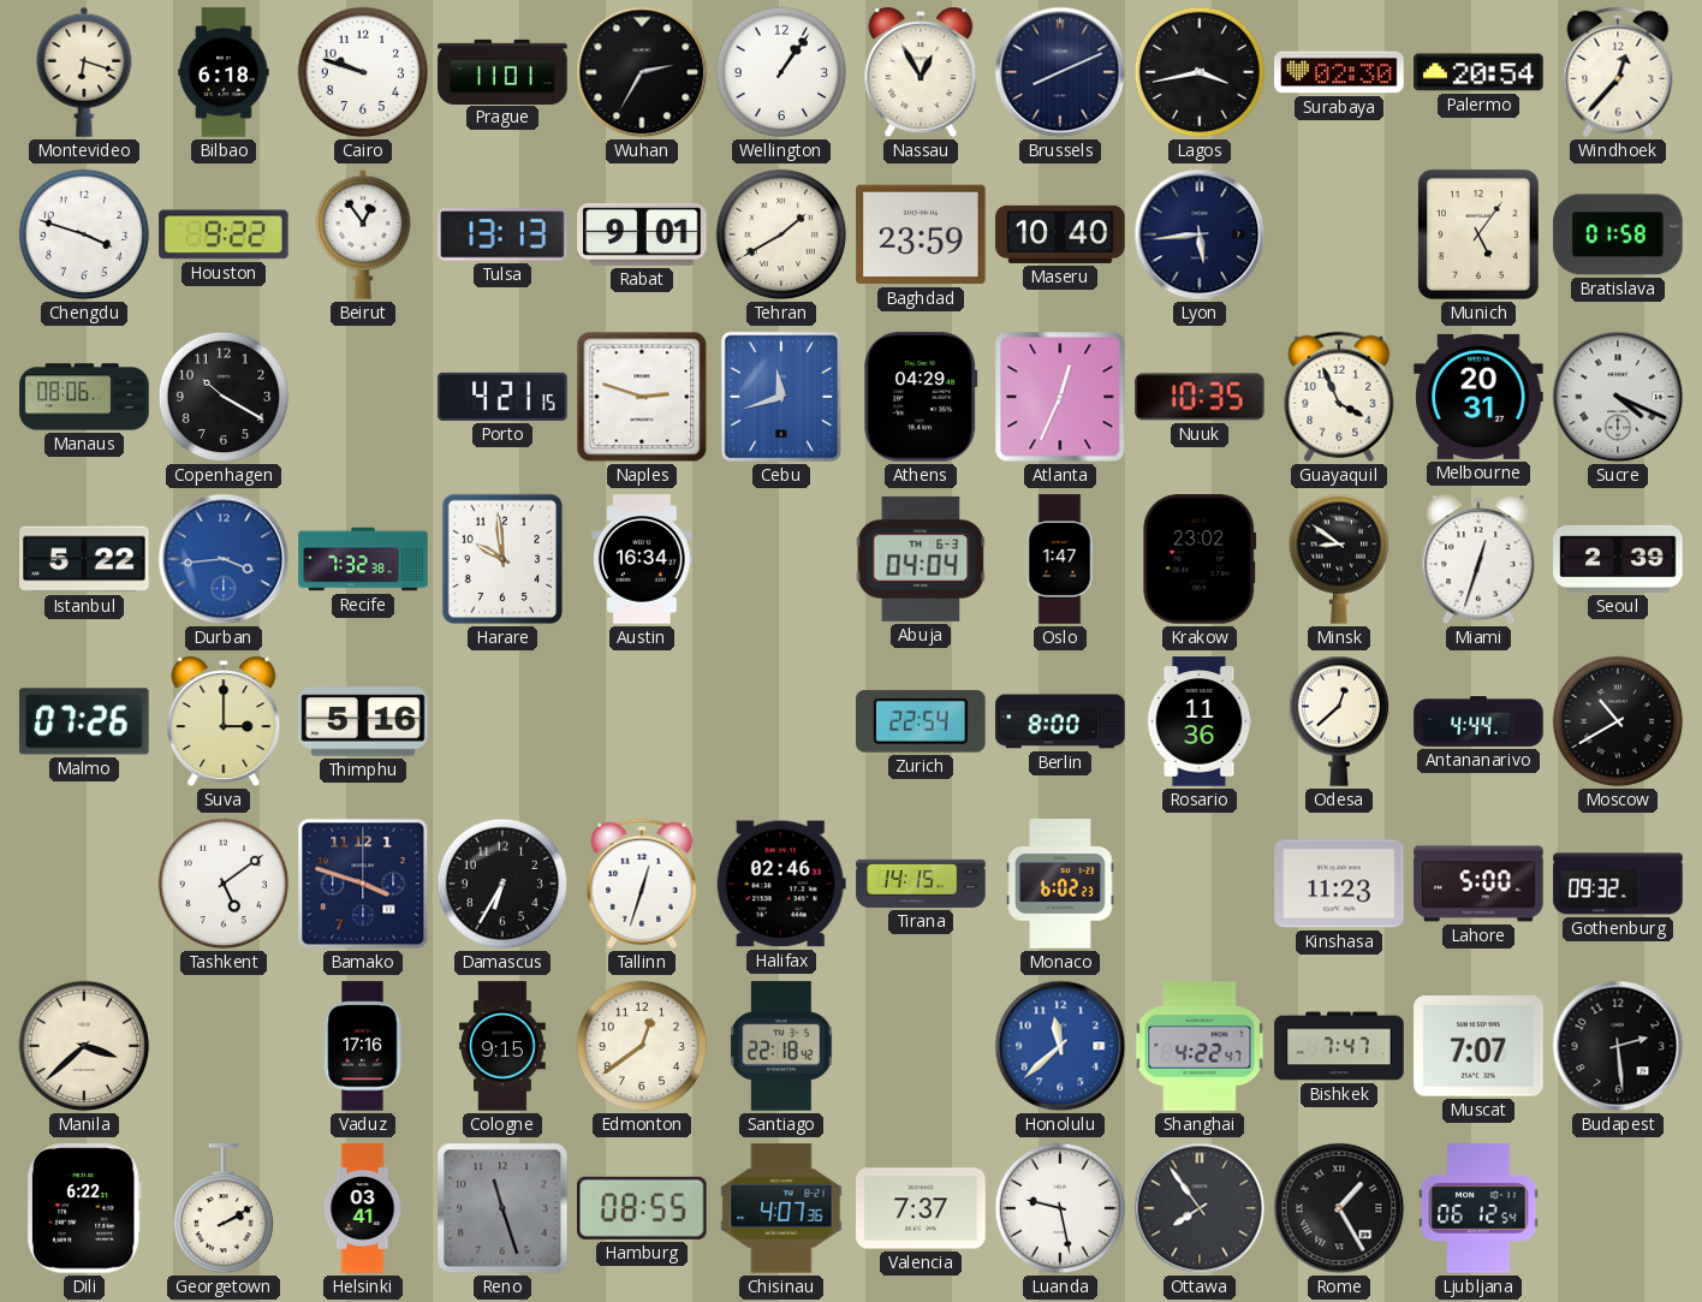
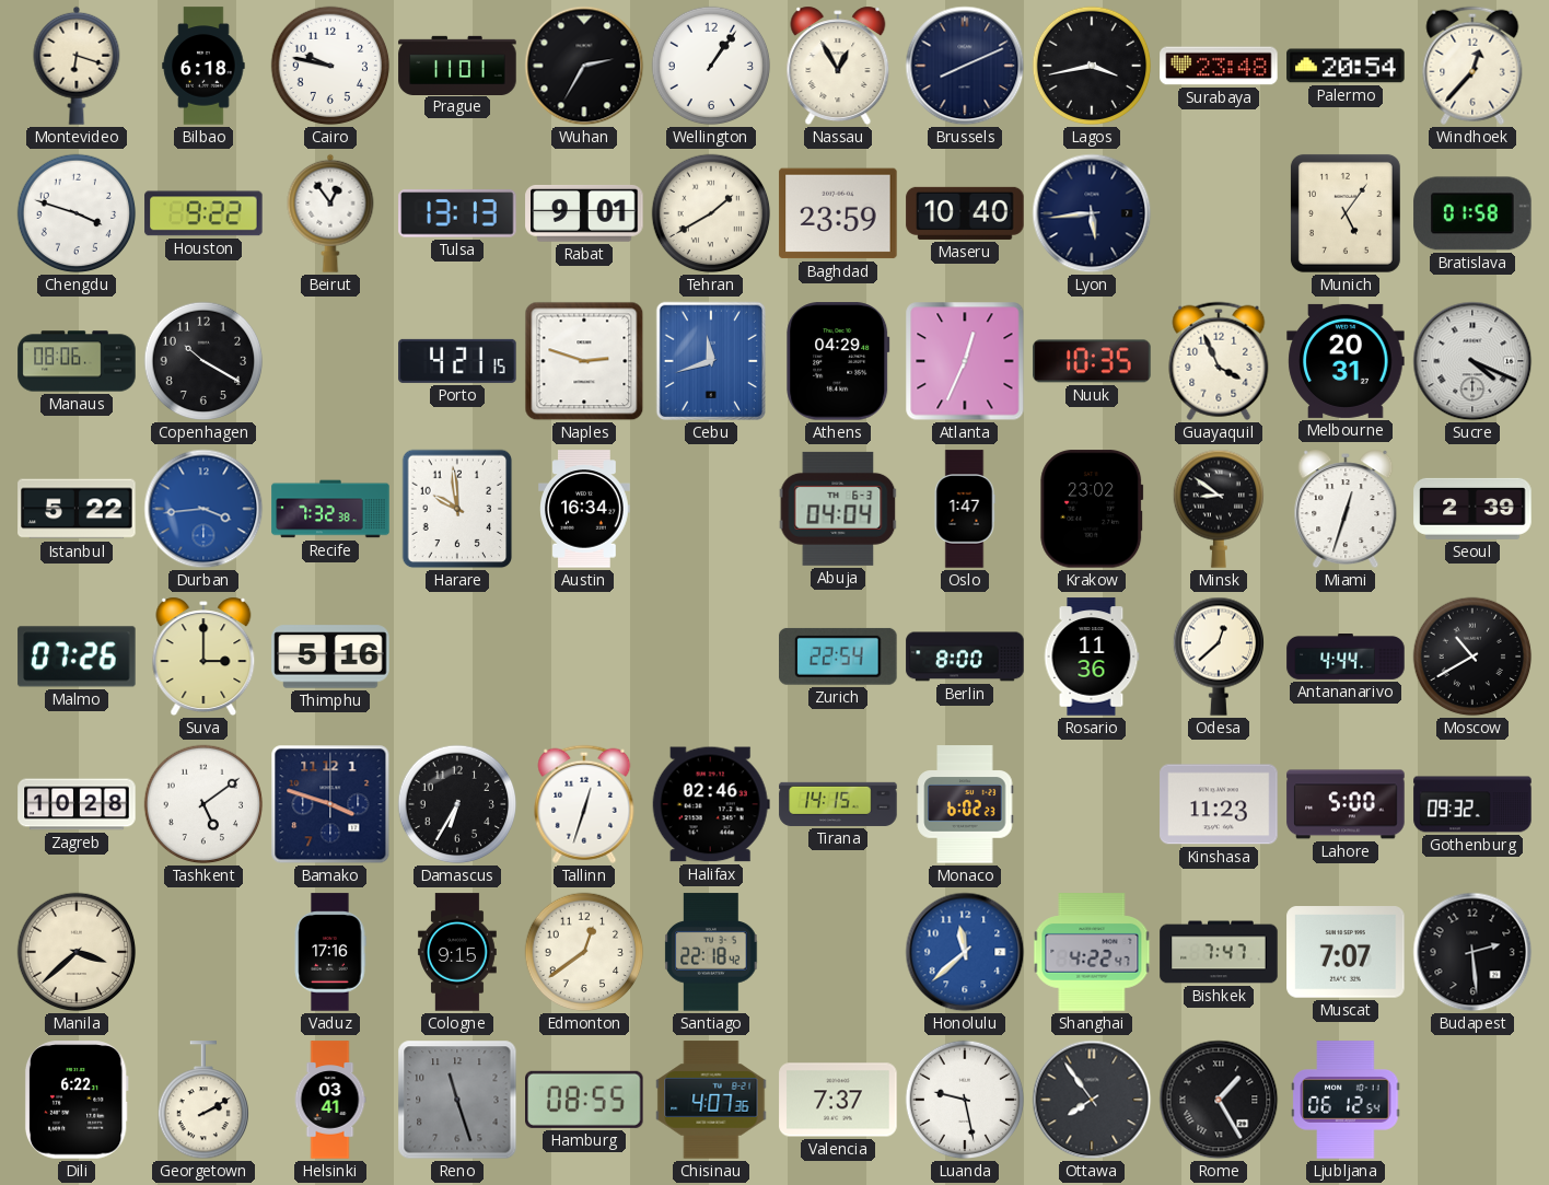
Cairo: 9:48 -> 9:47 (330, 66)
Surabaya: 02:30 -> 23:48 (1219, 66)
Zagreb: none -> 10:28 (77, 804)
